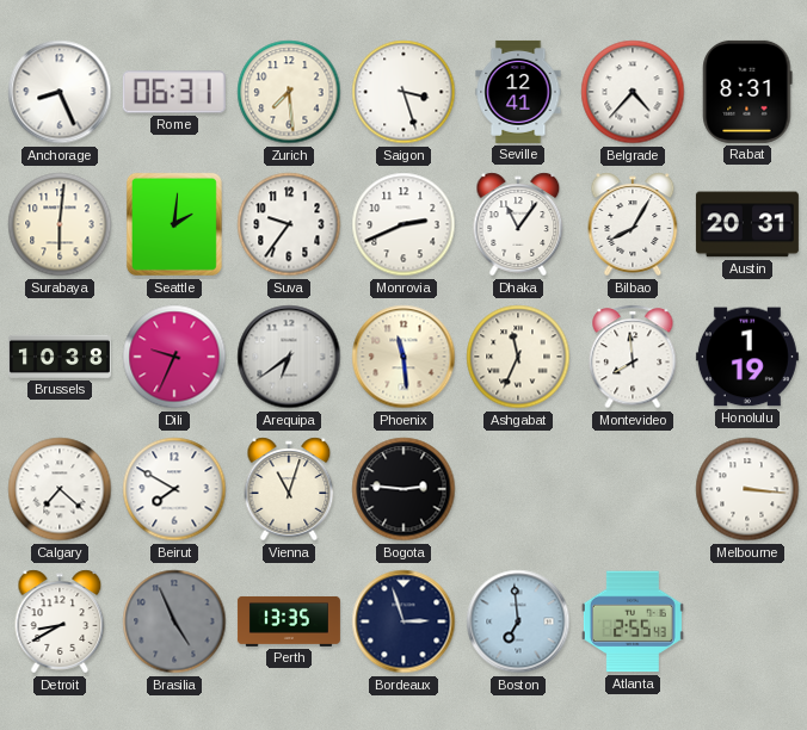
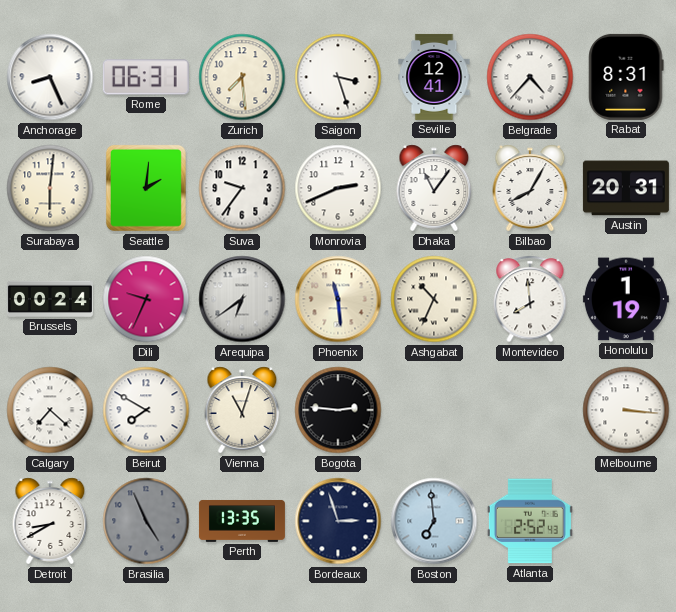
Brussels: 10:38 -> 00:24 (50, 299)
Ashgabat: 11:34 -> 10:34 (434, 299)
Atlanta: 2:55 -> 2:52 (530, 521)
